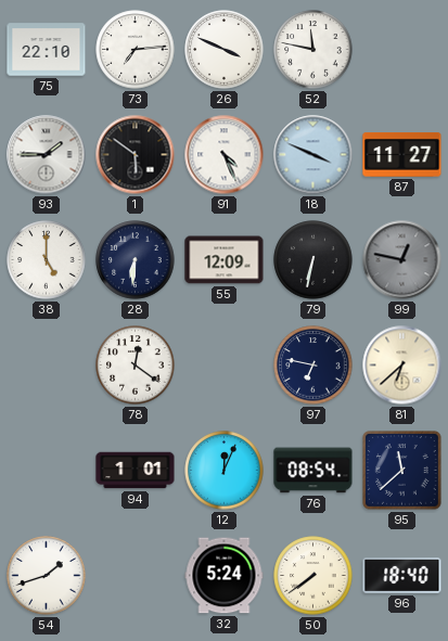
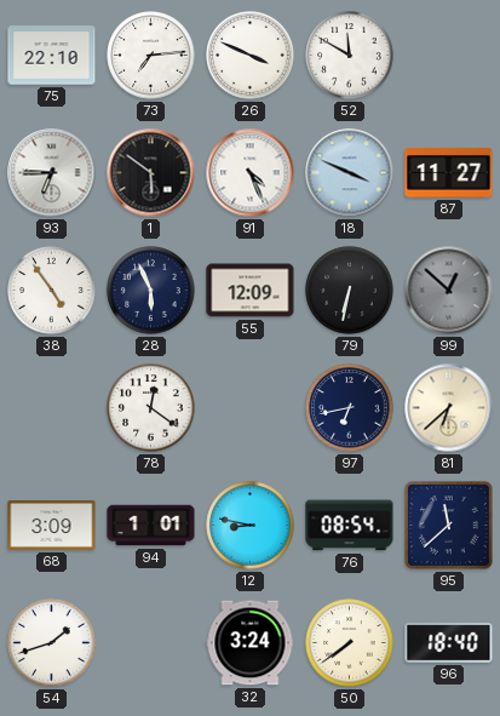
52: 11:47 -> 11:50 (350, 56)
93: 1:45 -> 6:45 (52, 173)
38: 5:00 -> 4:54 (52, 291)
28: 6:31 -> 5:56 (151, 291)
99: 12:47 -> 12:52 (449, 291)
97: 6:47 -> 6:43 (350, 408)
68: none -> 3:09 (52, 526)
12: 12:04 -> 8:47 (251, 526)
32: 5:24 -> 3:24 (251, 643)
